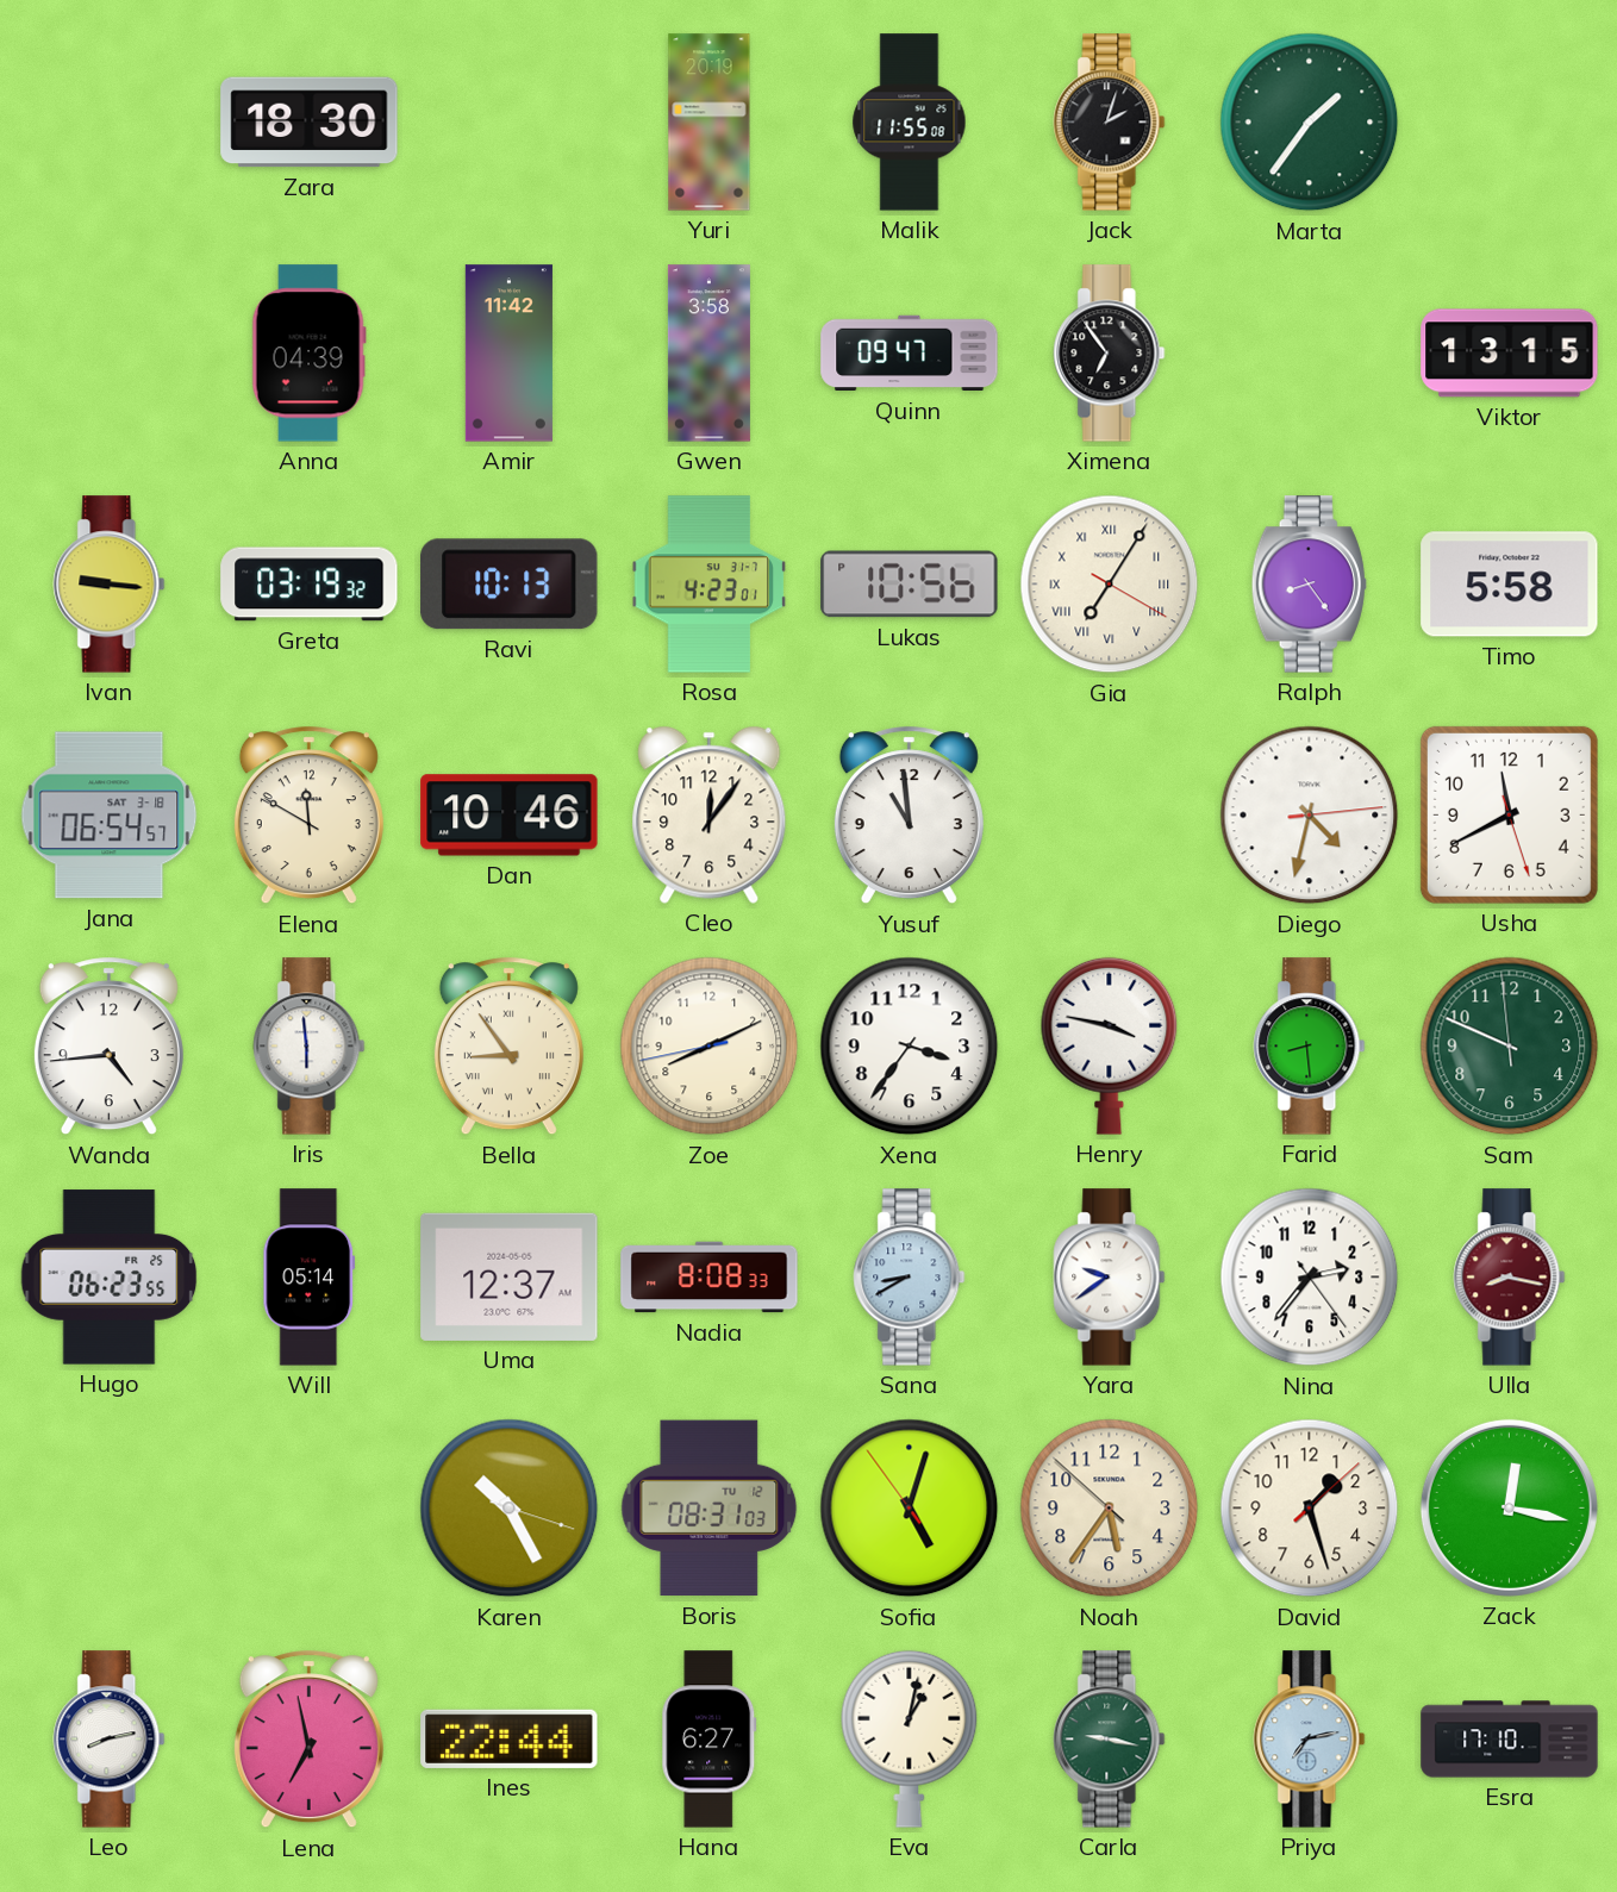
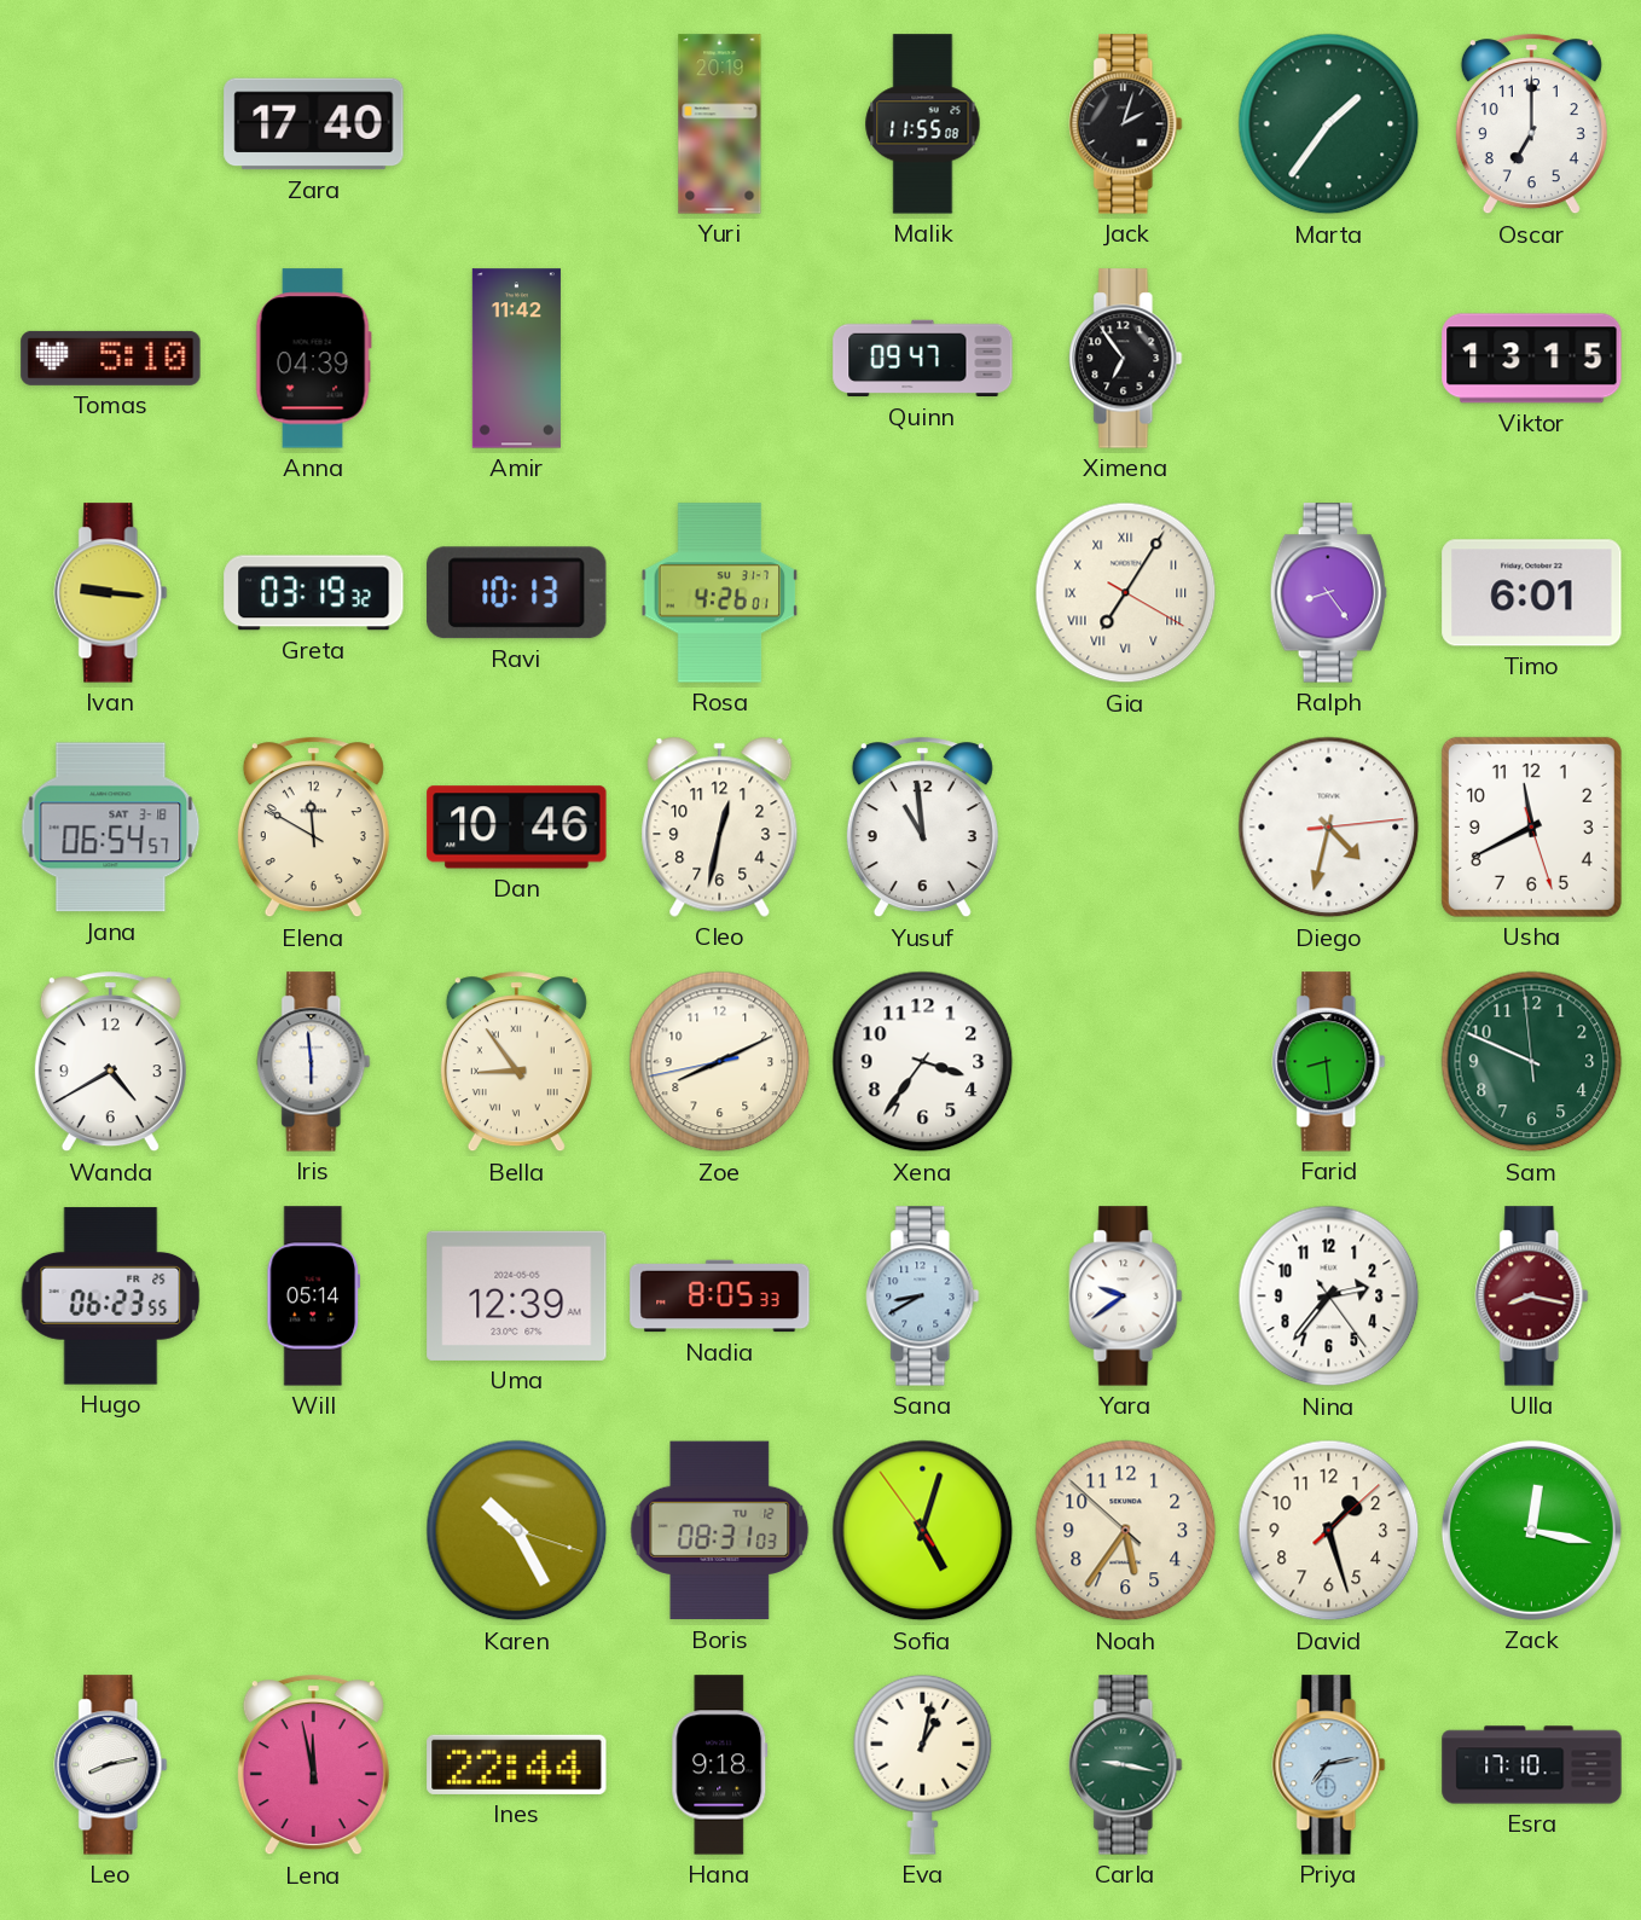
Zara: 18:30 -> 17:40 (314, 124)
Oscar: none -> 7:00 (1531, 124)
Tomas: none -> 5:10 (111, 358)
Gwen: 3:58 -> none (708, 354)
Rosa: 4:23 -> 4:26 (720, 593)
Lukas: 10:56 -> none (910, 585)
Timo: 5:58 -> 6:01 (1532, 593)
Cleo: 12:06 -> 12:32 (720, 826)
Wanda: 4:44 -> 4:40 (110, 1062)
Henry: 3:47 -> none (1110, 1045)
Uma: 12:37 -> 12:39 (517, 1295)
Nadia: 8:08 -> 8:05 (720, 1297)
Lena: 6:58 -> 11:58 (313, 1765)
Hana: 6:27 -> 9:18 (720, 1765)
